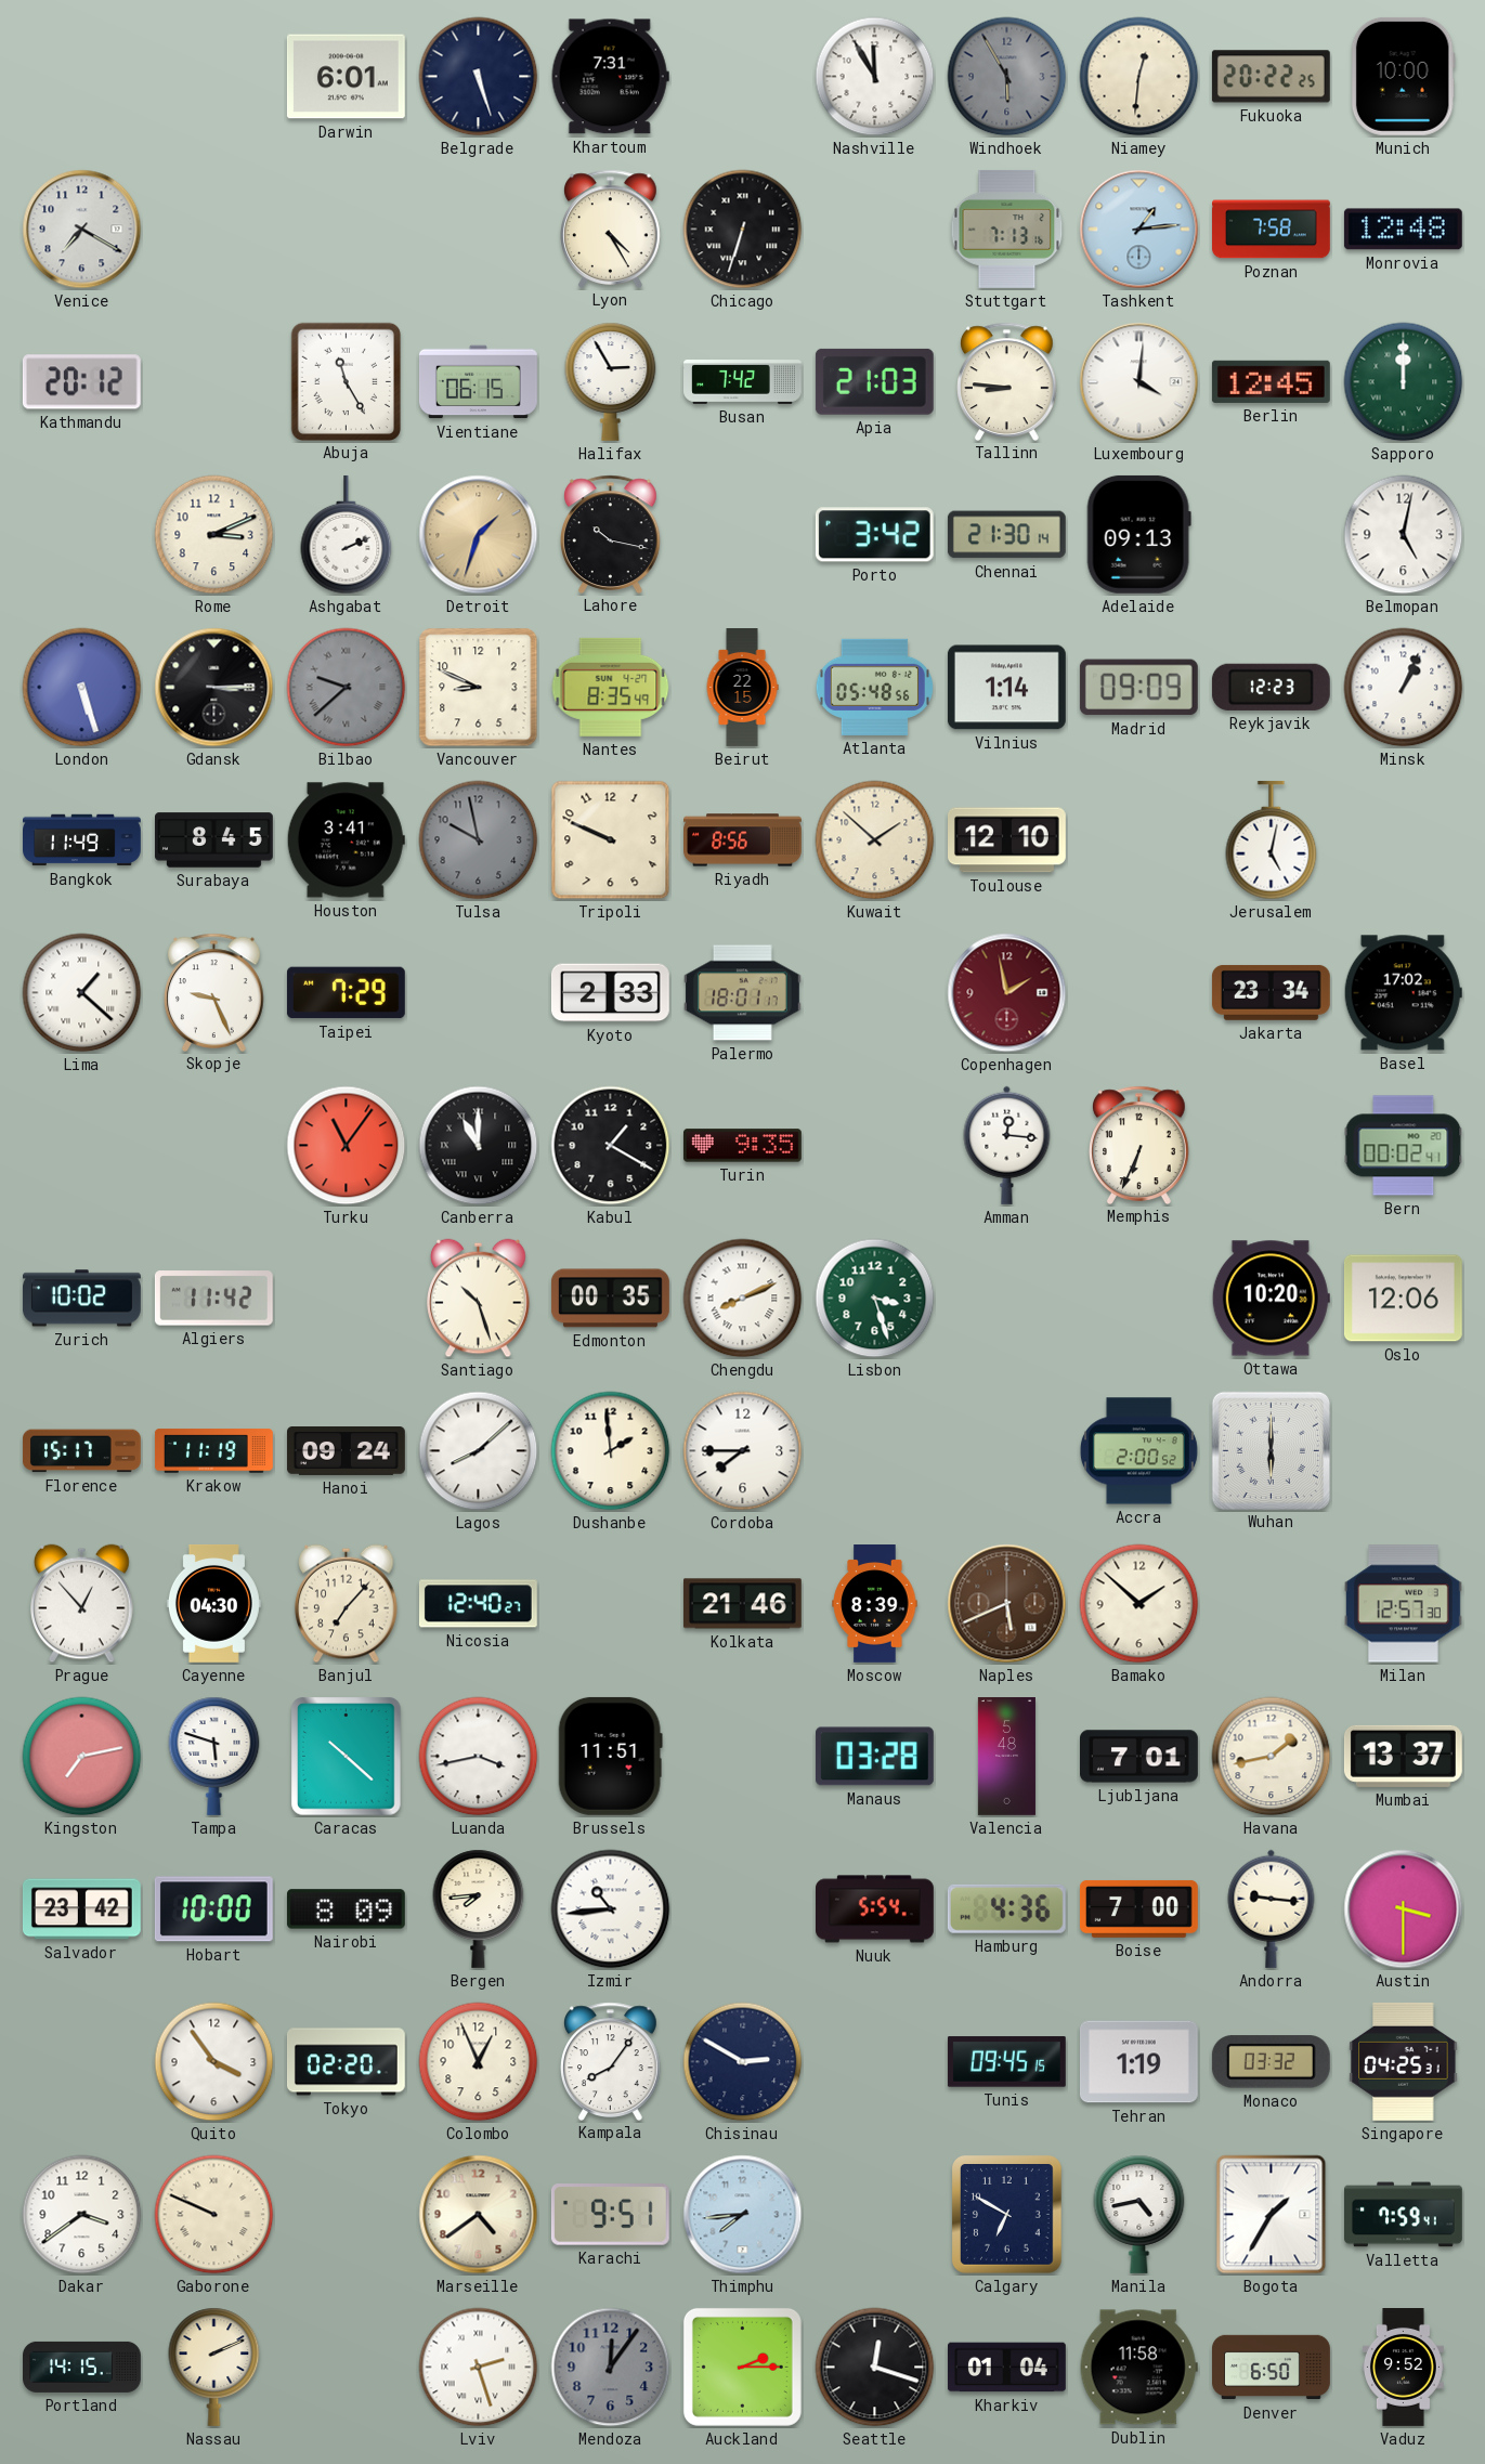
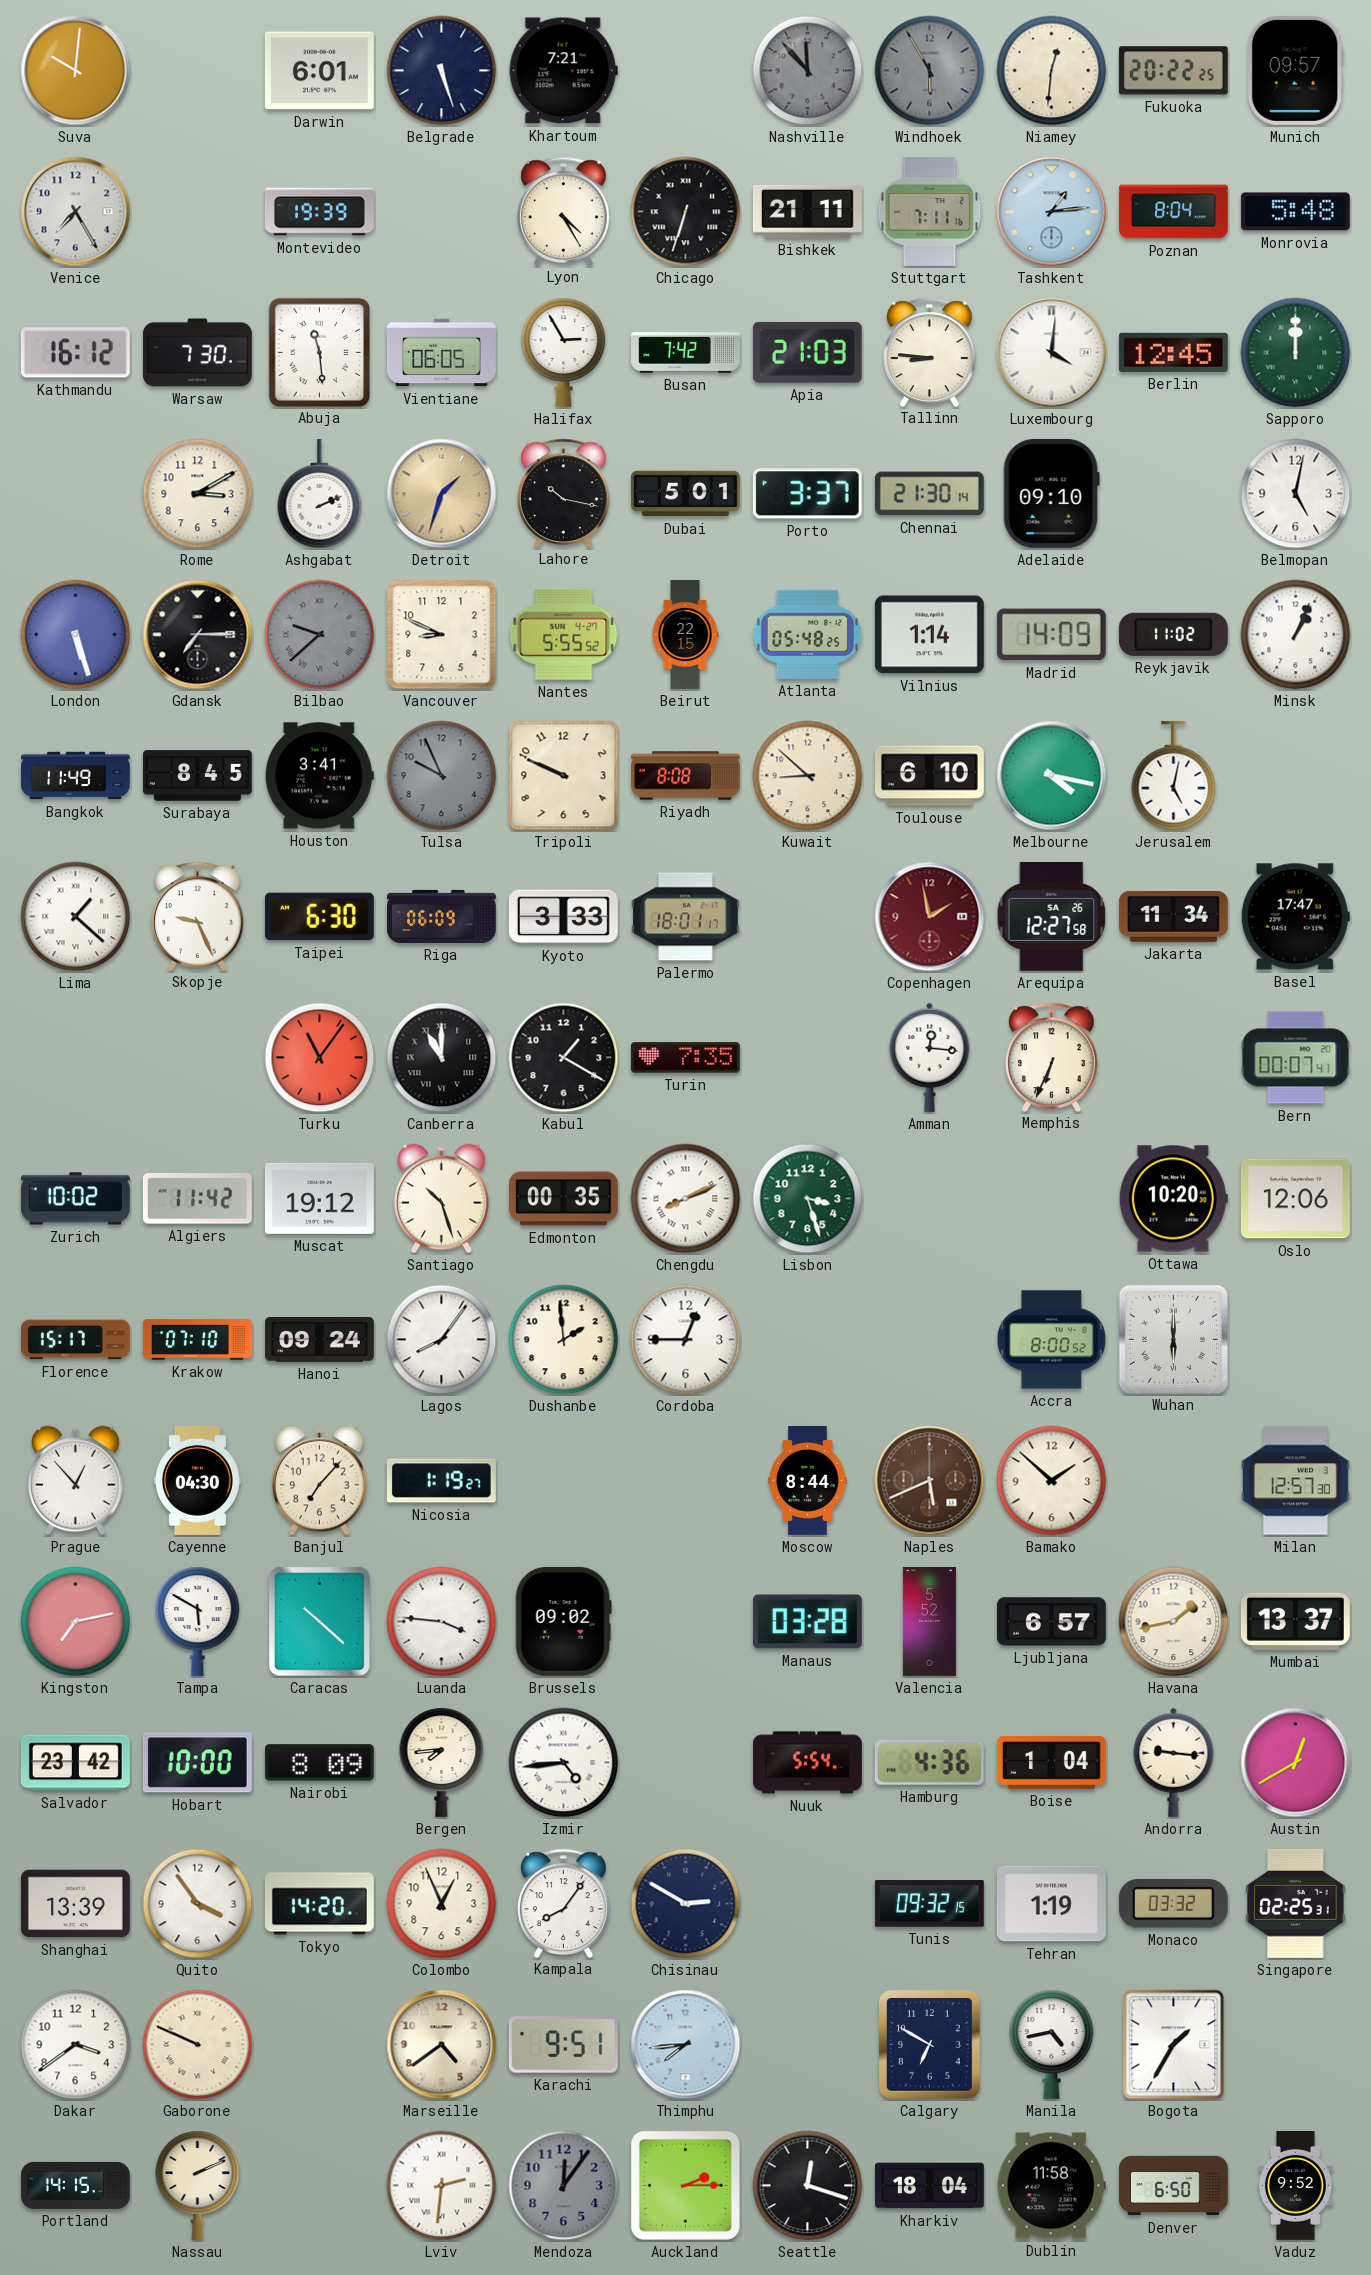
Suva: none -> 10:01 (76, 71)
Khartoum: 7:31 -> 7:21 (563, 71)
Nashville: 11:55 -> 11:53 (808, 71)
Nashville dial: white -> grey (808, 71)
Munich: 10:00 -> 09:57 (1295, 70)
Venice: 7:20 -> 7:25 (76, 212)
Montevideo: none -> 19:39 (319, 212)
Bishkek: none -> 21:11 (807, 211)
Stuttgart: 7:13 -> 7:11 (930, 211)
Poznan: 7:58 -> 8:04 (1174, 212)
Monrovia: 12:48 -> 5:48 (1295, 212)
Kathmandu: 20:12 -> 16:12 (75, 353)
Warsaw: none -> 7:30 (198, 353)
Abuja: 11:25 -> 11:29 (319, 352)
Vientiane: 06:15 -> 06:05 (441, 353)
Rome: 3:11 -> 3:10 (198, 494)
Dubai: none -> 5:01 (685, 494)
Porto: 3:42 -> 3:37 (807, 494)
Adelaide: 09:13 -> 09:10 (1051, 493)
Gdansk: 3:15 -> 7:15 (198, 635)
Nantes: 8:35 -> 5:55 (564, 634)
Atlanta: 05:48:56 -> 05:48:25 (807, 634)
Madrid: 09:09 -> 14:09 (1051, 635)
Reykjavik: 12:23 -> 11:02 (1173, 634)
Tulsa: 9:58 -> 9:56 (442, 776)
Riyadh: 8:56 -> 8:08 (686, 776)
Kuwait: 1:52 -> 8:52 (808, 776)
Toulouse: 12:10 -> 6:10 (930, 776)
Melbourne: none -> 4:17 (1052, 776)
Taipei: 7:29 -> 6:30 (319, 917)
Riga: none -> 06:09 (442, 916)
Kyoto: 2:33 -> 3:33 (563, 917)
Arequipa: none -> 12:27 (1052, 916)
Jakarta: 23:34 -> 11:34 (1173, 916)
Basel: 17:02 -> 17:47 (1295, 917)
Turin: 9:35 -> 7:35 (685, 1058)
Bern: 00:02 -> 00:07 (1296, 1058)
Muscat: none -> 19:12 (319, 1198)
Krakow: 11:19 -> 07:10 (197, 1340)
Lagos: 8:08 -> 8:06 (442, 1340)
Cordoba: 7:45 -> 12:45 (686, 1340)
Accra: 2:00 -> 8:00 (1051, 1340)
Nicosia: 12:40 -> 1:19 (441, 1481)
Kolkata: 21:46 -> none (742, 1604)
Moscow: 8:39 -> 8:44 (808, 1481)
Tampa: 5:48 -> 5:50 (198, 1621)
Luanda: 3:43 -> 3:46 (442, 1622)
Brussels: 11:51 -> 09:02 (563, 1621)
Valencia: 5:48 -> 5:52 (929, 1622)
Ljubljana: 7:01 -> 6:57 (1052, 1622)
Izmir: 10:44 -> 4:44 (564, 1763)
Boise: 7:00 -> 1:04 (1052, 1762)
Austin: 3:30 -> 12:40 (1296, 1763)
Shanghai: none -> 13:39 (75, 1904)
Tokyo: 02:20 -> 14:20 (319, 1904)
Tunis: 09:45 -> 09:32 (929, 1904)
Singapore: 04:25 -> 02:25 (1296, 1903)
Valletta: 7:59 -> none (1404, 2215)
Lviv: 2:27 -> 2:31 (442, 2186)
Kharkiv: 01:04 -> 18:04 (930, 2186)
